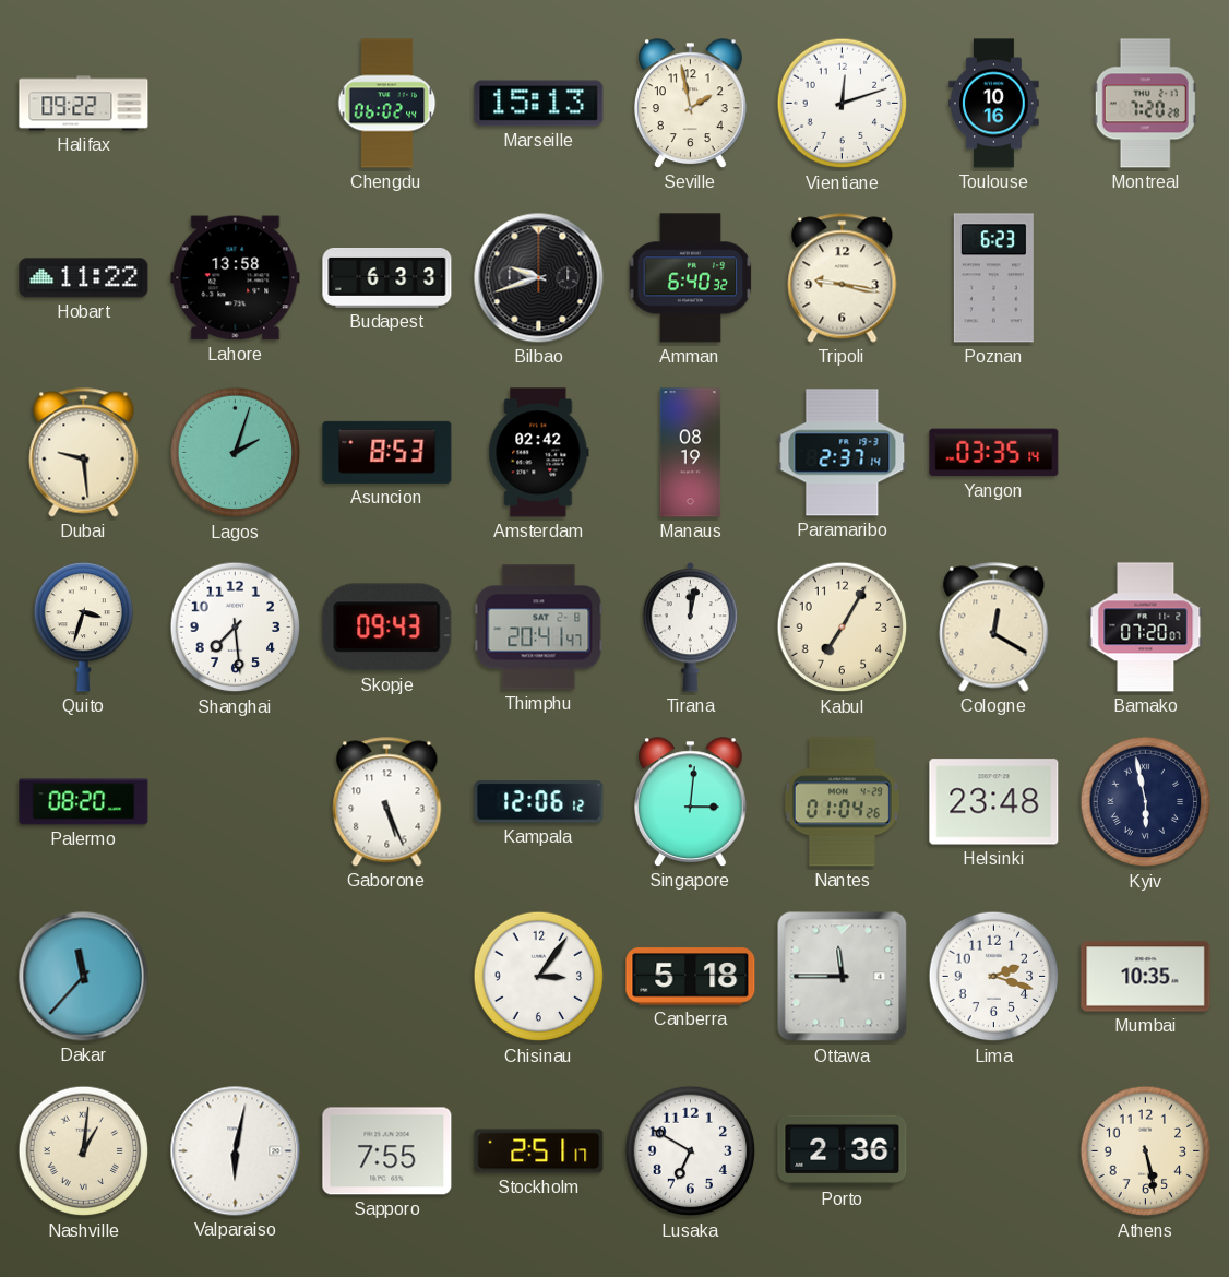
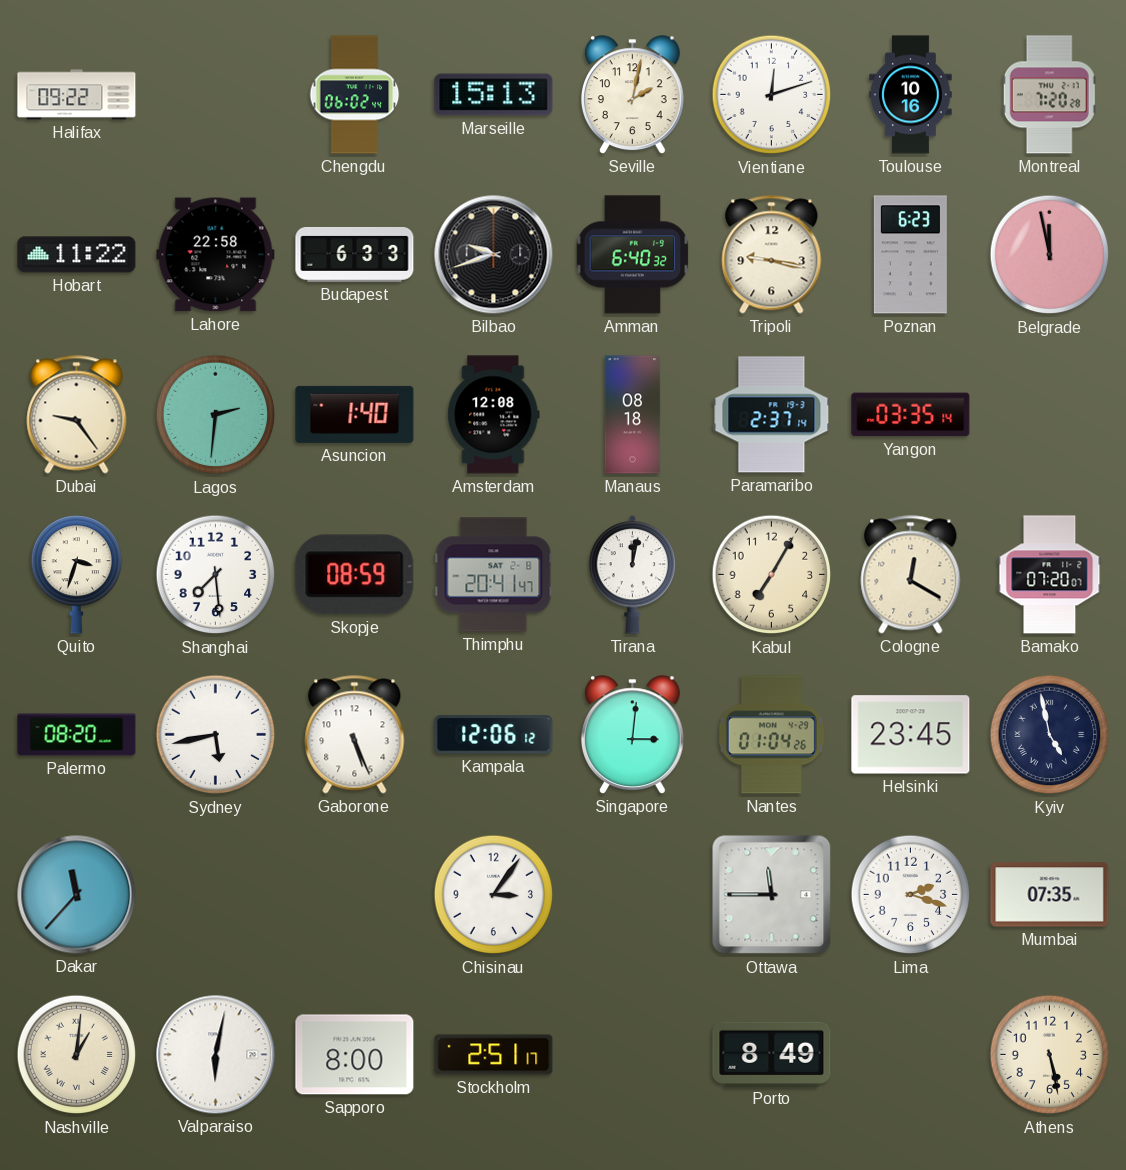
Seville: 1:58 -> 2:02 (633, 95)
Lahore: 13:58 -> 22:58 (216, 255)
Belgrade: none -> 11:58 (1050, 255)
Dubai: 9:29 -> 9:24 (77, 415)
Lagos: 2:03 -> 2:31 (216, 415)
Asuncion: 8:53 -> 1:40 (355, 414)
Amsterdam: 02:42 -> 12:08 (494, 415)
Manaus: 08:19 -> 08:18 (633, 415)
Skopje: 09:43 -> 08:59 (355, 575)
Sydney: none -> 5:43 (216, 735)
Helsinki: 23:48 -> 23:45 (911, 735)
Kyiv: 5:58 -> 4:58 (1050, 735)
Canberra: 5:18 -> none (691, 977)
Mumbai: 10:35 -> 07:35 (1050, 895)
Sapporo: 7:55 -> 8:00 (355, 1055)
Lusaka: 6:50 -> none (691, 1151)
Porto: 2:36 -> 8:49 (772, 1054)
